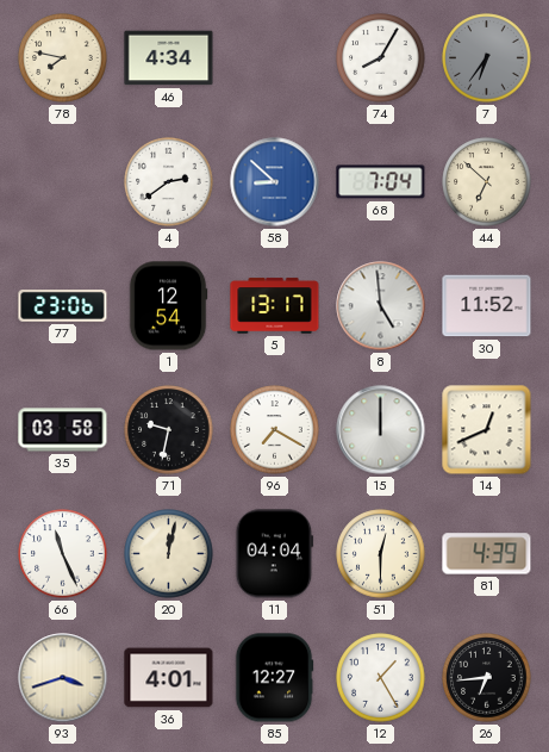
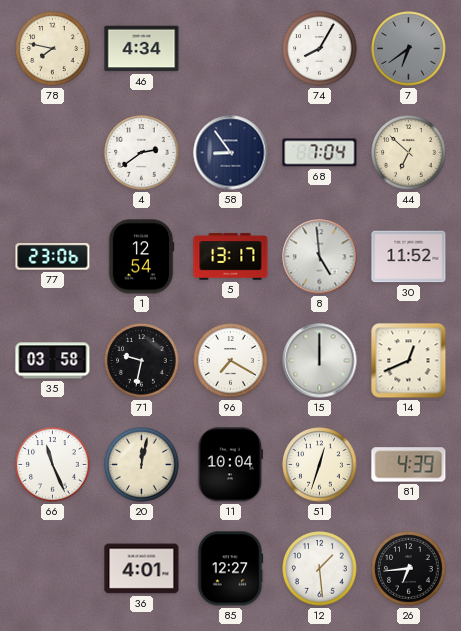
7: 6:36 -> 6:39 (409, 49)
58: 8:52 -> 8:54 (231, 153)
58 dial: blue -> navy (231, 153)
11: 04:04 -> 10:04 (231, 465)
51: 12:30 -> 12:33 (320, 465)
93: 3:42 -> none (63, 678)
12: 1:25 -> 1:29 (320, 569)
